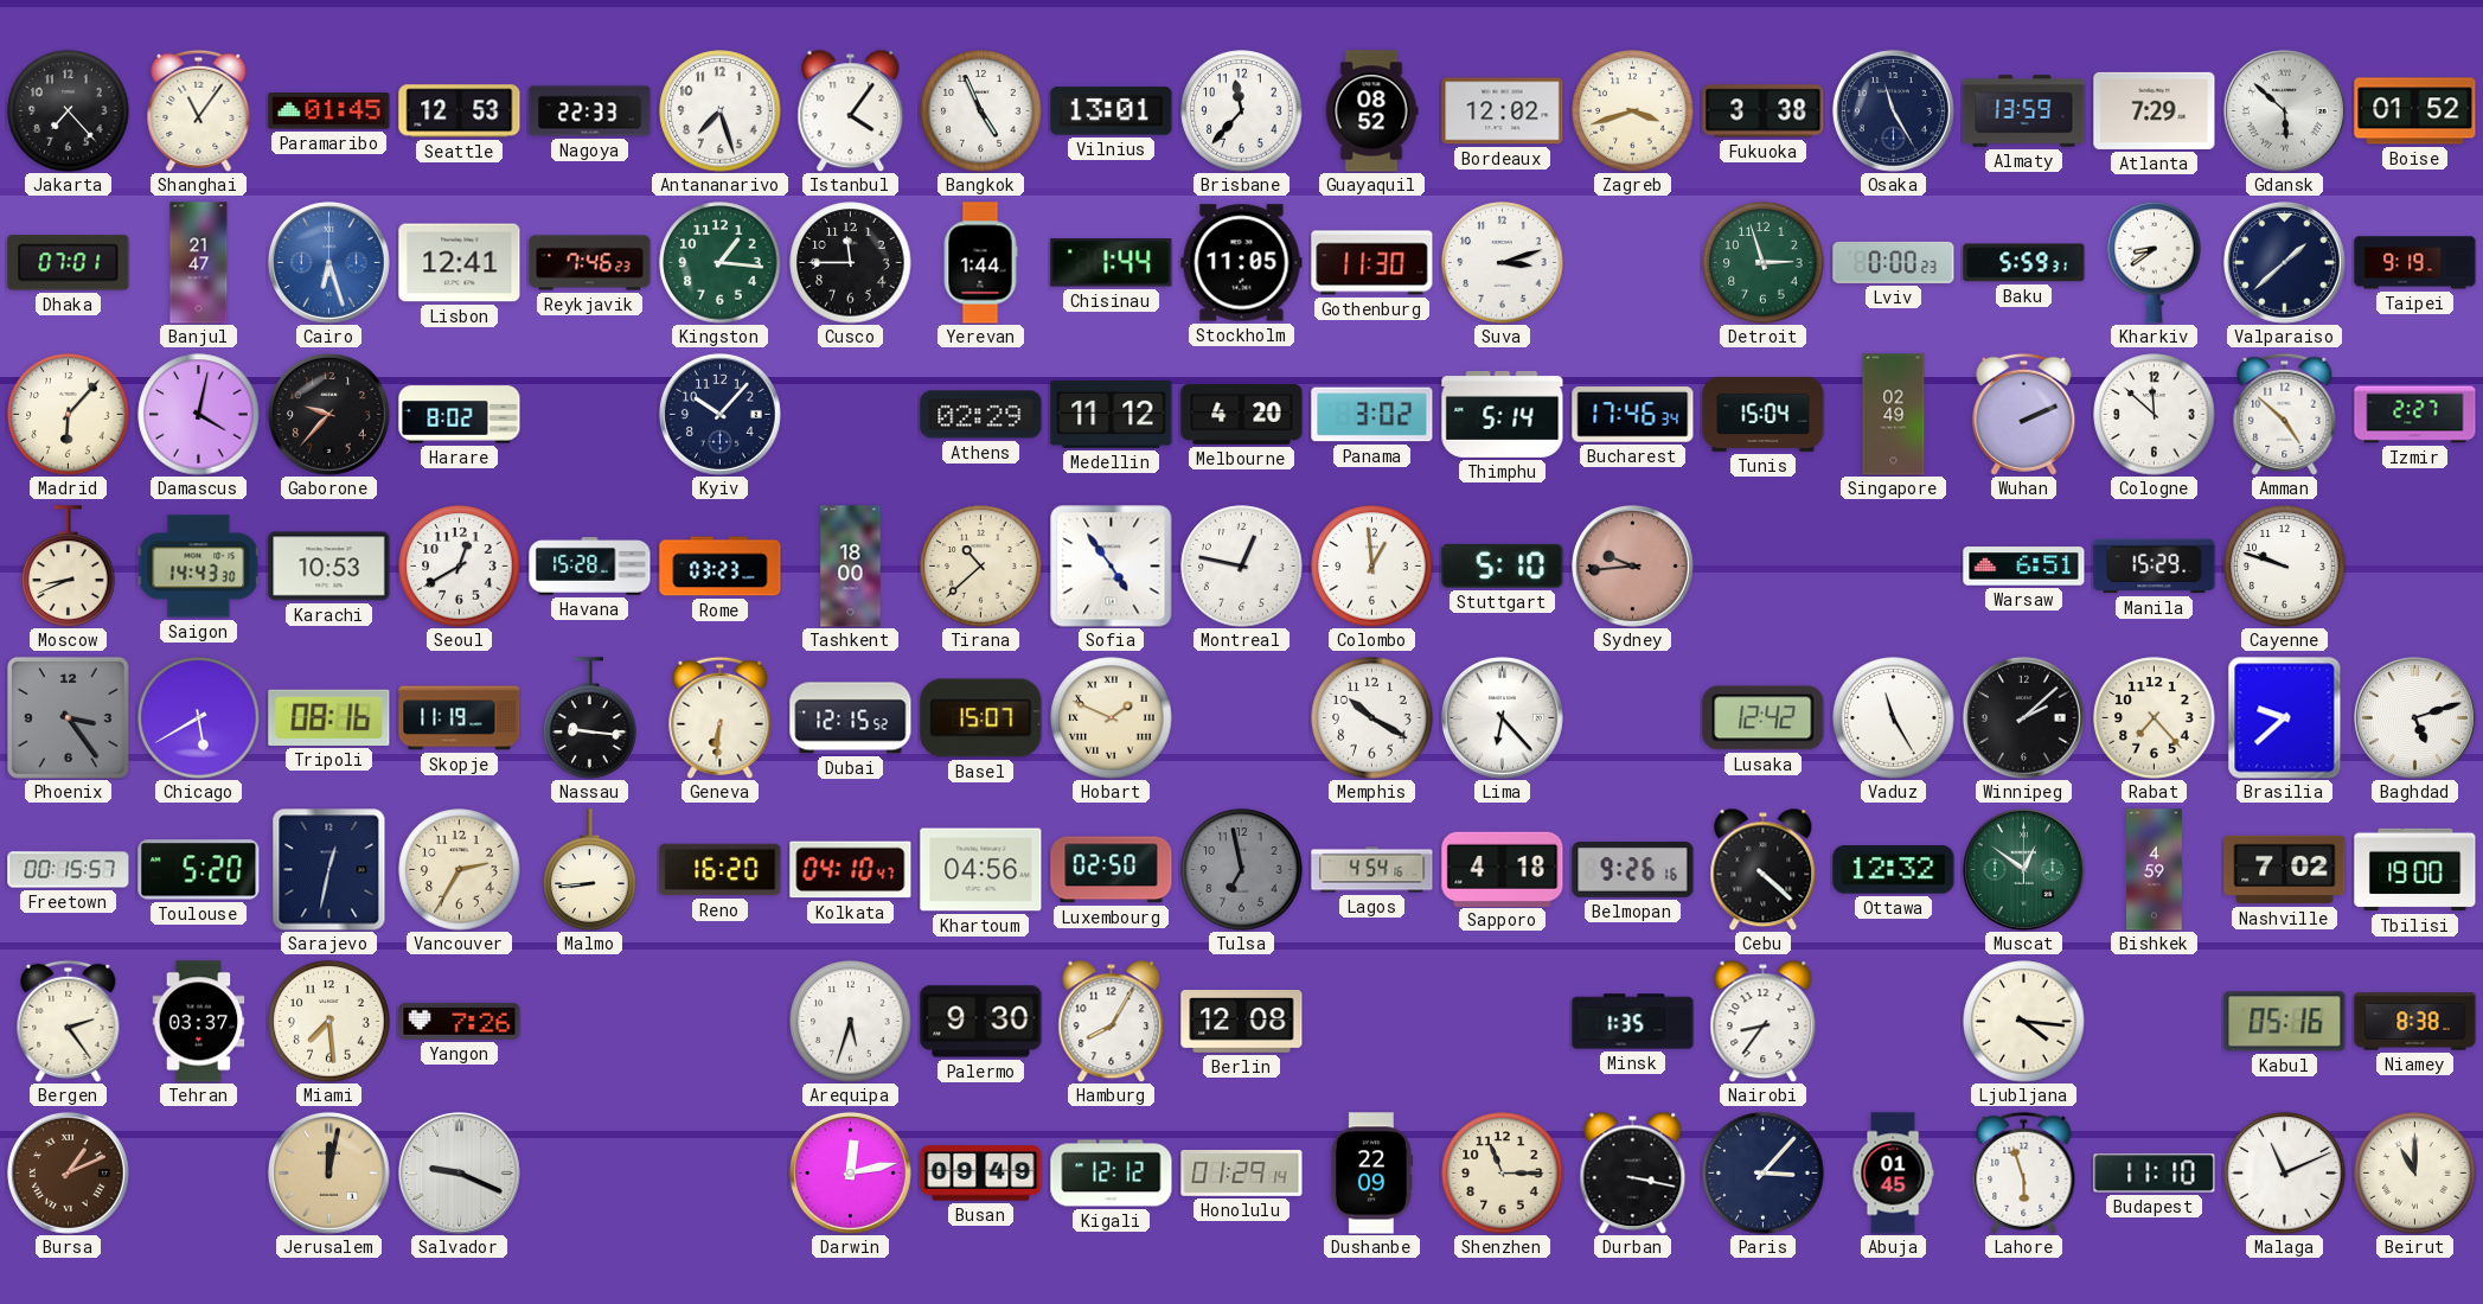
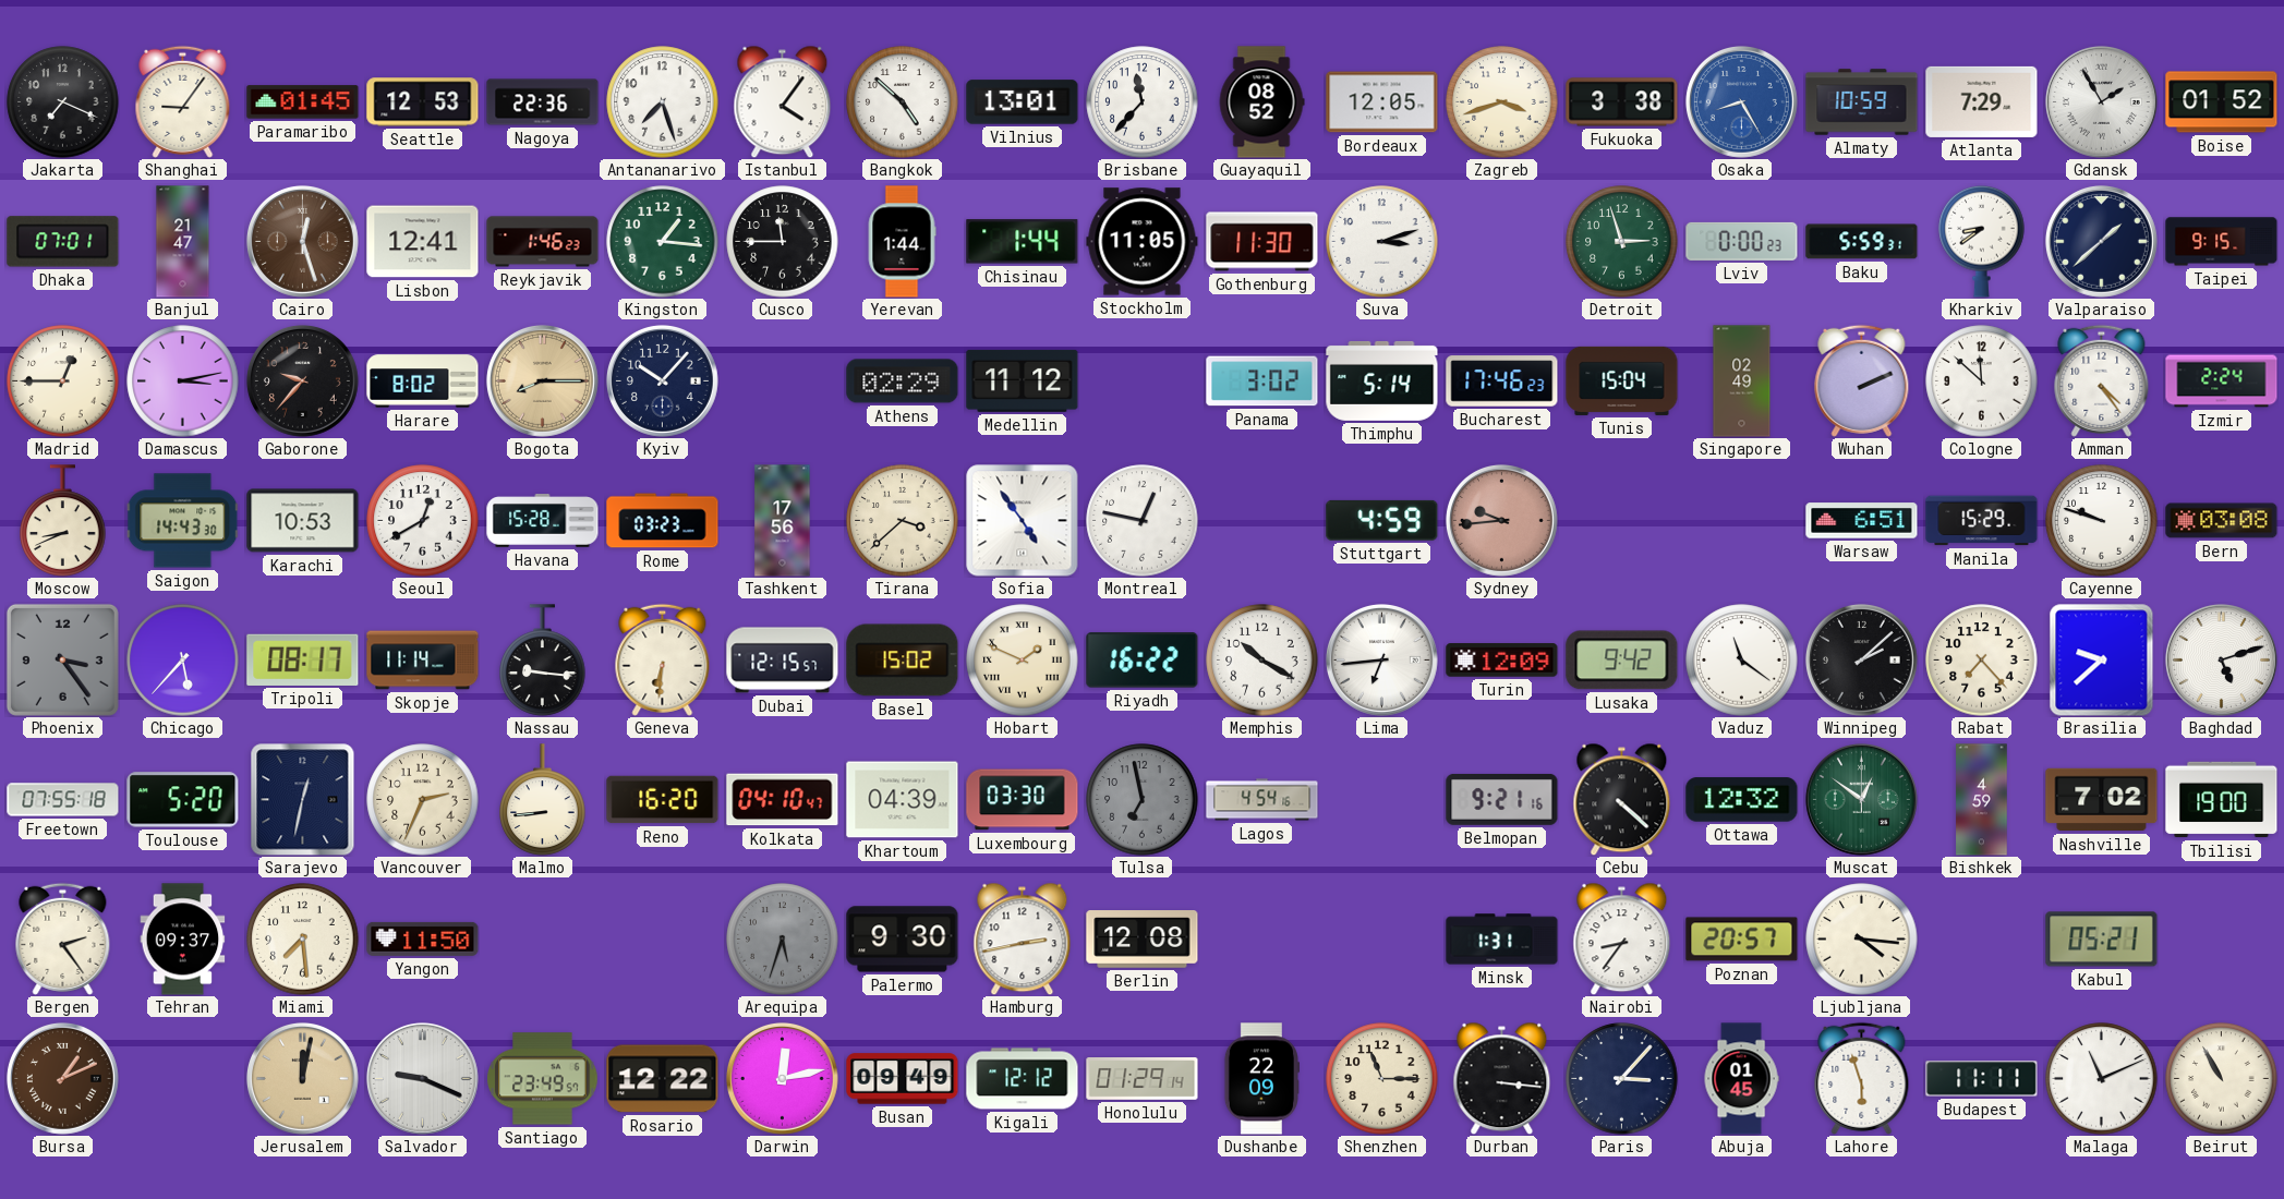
Jakarta: 7:23 -> 7:19 (63, 102)
Shanghai: 11:06 -> 9:06 (183, 101)
Nagoya: 22:33 -> 22:36 (543, 102)
Bangkok: 4:56 -> 4:52 (903, 102)
Bordeaux: 12:02 -> 12:05 (1382, 102)
Osaka: 11:25 -> 8:25 (1741, 101)
Osaka dial: navy -> blue (1741, 101)
Almaty: 13:59 -> 10:59 (1862, 102)
Gdansk: 5:52 -> 1:55 (2101, 101)
Cairo: 6:27 -> 12:27 (302, 241)
Cairo dial: blue -> brown (302, 241)
Reykjavik: 7:46 -> 1:46 (543, 242)
Taipei: 9:19 -> 9:15 (2222, 242)
Madrid: 6:07 -> 12:45 (63, 381)
Damascus: 4:02 -> 3:13 (183, 381)
Bogota: none -> 8:15 (542, 380)
Melbourne: 4:20 -> none (1242, 415)
Bucharest: 17:46:34 -> 17:46:23 (1502, 381)
Amman: 4:52 -> 4:24 (2102, 380)
Izmir: 2:27 -> 2:24 (2222, 381)
Tashkent: 18:00 -> 17:56 (783, 521)
Tirana: 10:38 -> 3:38 (903, 521)
Colombo: 12:59 -> none (1372, 567)
Stuttgart: 5:10 -> 4:59 (1382, 520)
Bern: none -> 03:08 (2222, 521)
Chicago: 5:40 -> 5:37 (183, 661)
Tripoli: 08:16 -> 08:17 (303, 659)
Skopje: 11:19 -> 11:14 (423, 661)
Dubai: 12:15:52 -> 12:15:57 (783, 661)
Basel: 15:07 -> 15:02 (903, 661)
Riyadh: none -> 16:22 (1143, 661)
Lima: 6:23 -> 6:44 (1381, 659)
Turin: none -> 12:09 (1502, 661)
Lusaka: 12:42 -> 9:42 (1622, 661)
Vaduz: 11:25 -> 11:21 (1742, 661)
Freetown: 00:15 -> 07:55 (63, 800)
Vancouver: 2:35 -> 2:34 (423, 800)
Khartoum: 04:56 -> 04:39 (903, 800)
Luxembourg: 02:50 -> 03:30 (1023, 800)
Sapporo: 4:18 -> none (1503, 869)
Belmopan: 9:26 -> 9:21 (1502, 799)
Tehran: 03:37 -> 09:37 (183, 940)
Yangon: 7:26 -> 11:50 (423, 938)
Arequipa dial: white -> grey (783, 940)
Hamburg: 8:05 -> 2:43 (1023, 938)
Minsk: 1:35 -> 1:31 (1502, 940)
Poznan: none -> 20:57 (1742, 940)
Kabul: 05:16 -> 05:21 (2102, 940)
Niamey: 8:38 -> none (2415, 1022)
Santiago: none -> 23:49 (543, 1079)
Rosario: none -> 12:22 (663, 1079)
Durban: 3:17 -> 3:16 (1502, 1078)
Budapest: 11:10 -> 11:11 (1982, 1079)
Beirut: 11:00 -> 10:55 (2222, 1079)
